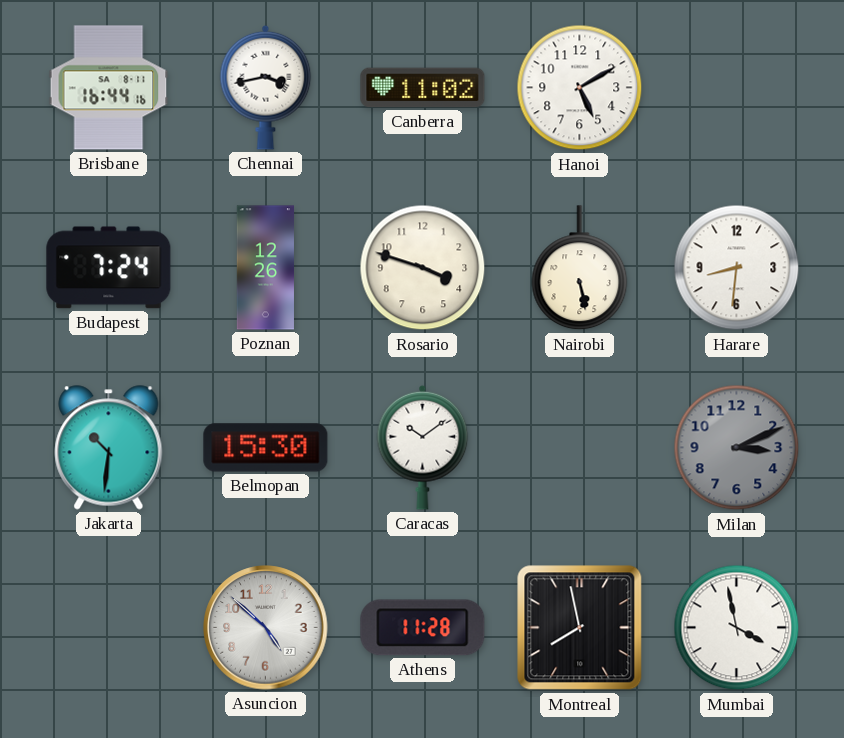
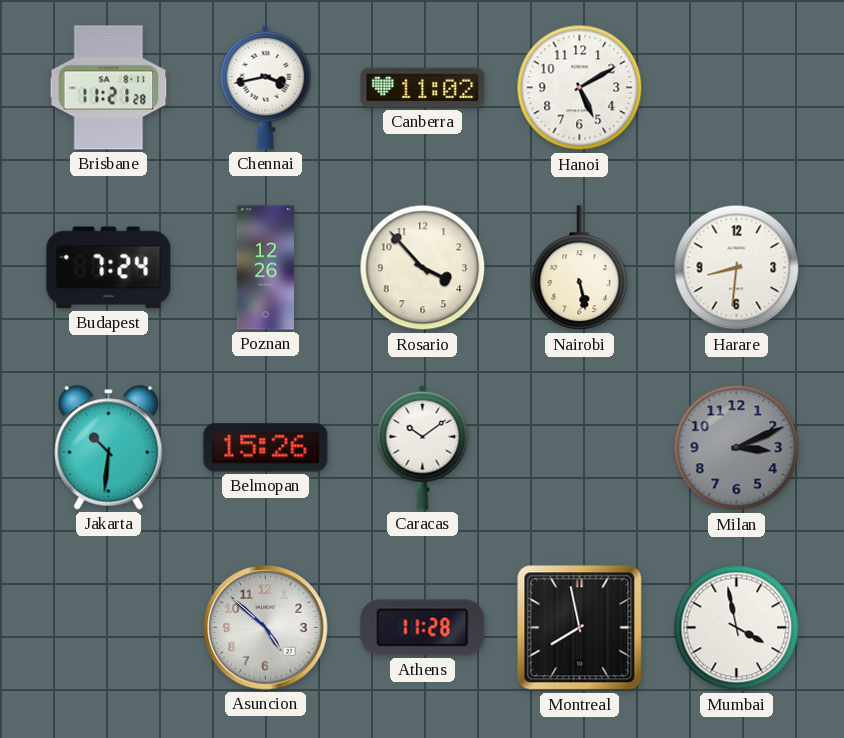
Brisbane: 16:44 -> 11:21 (109, 88)
Rosario: 3:48 -> 3:53 (423, 268)
Belmopan: 15:30 -> 15:26 (266, 448)
